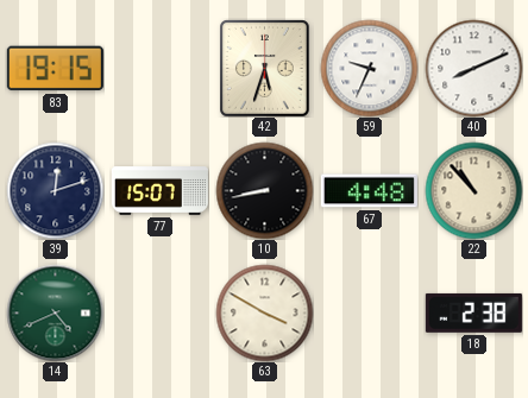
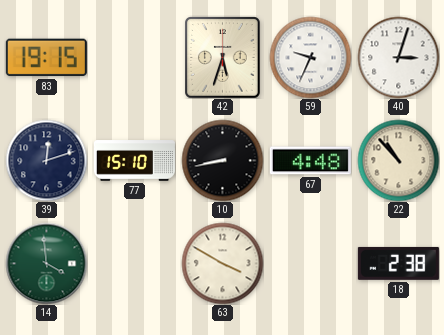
40: 8:11 -> 3:03 (398, 57)
77: 15:07 -> 15:10 (134, 161)
14: 4:41 -> 3:59 (46, 263)
